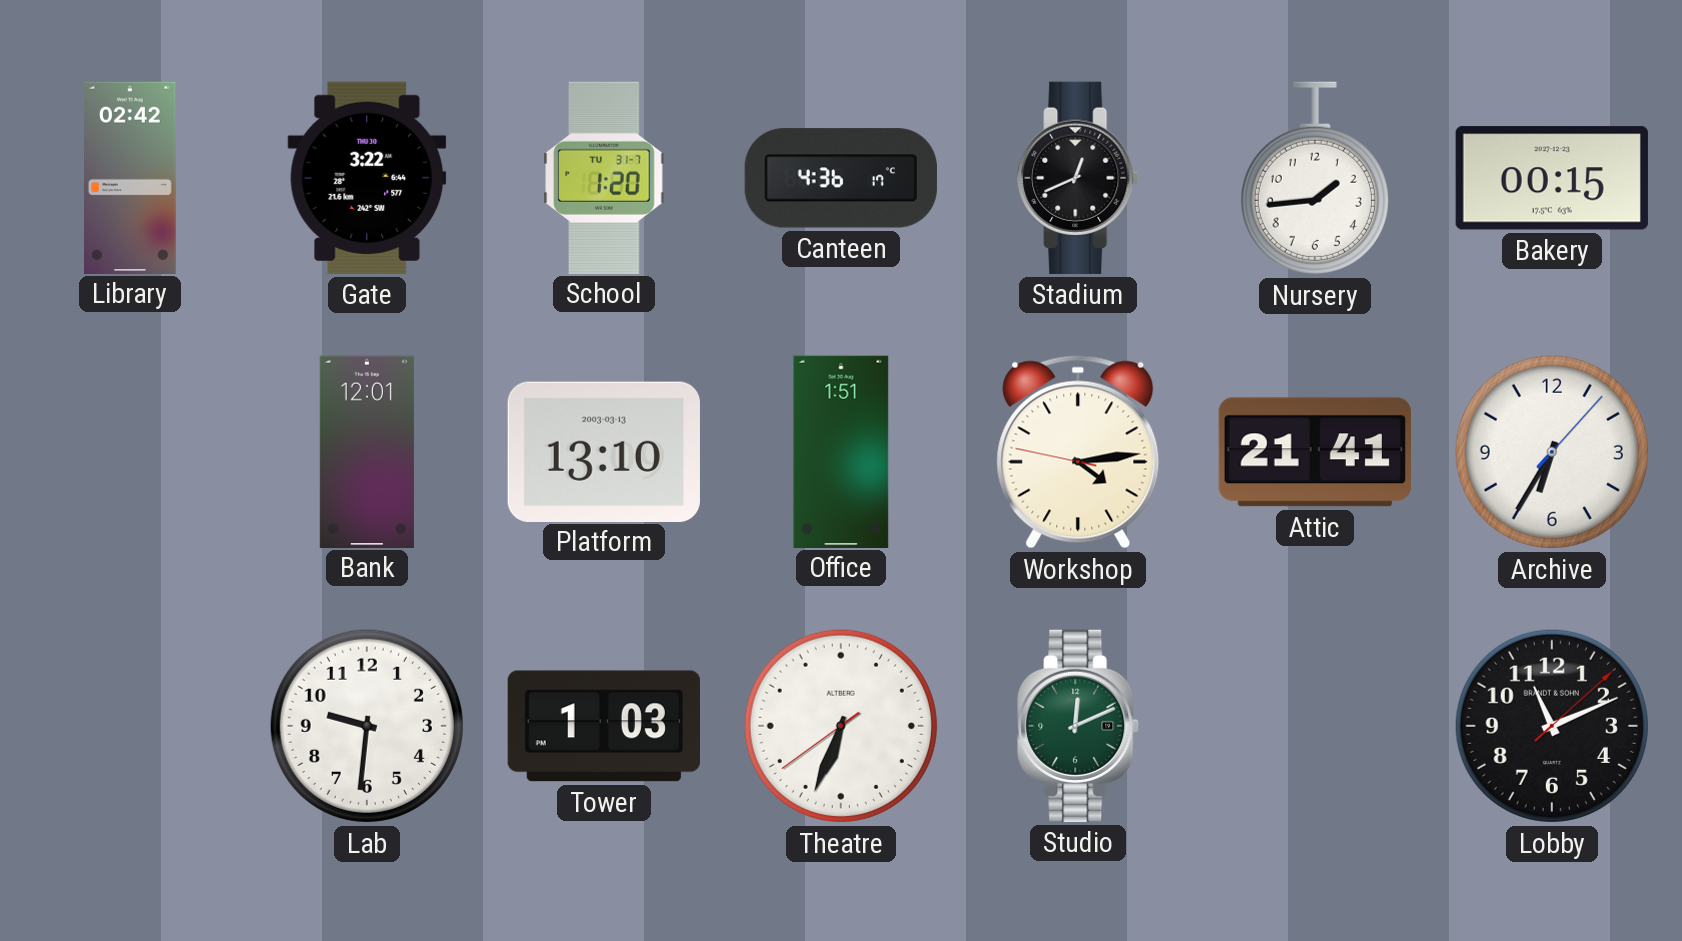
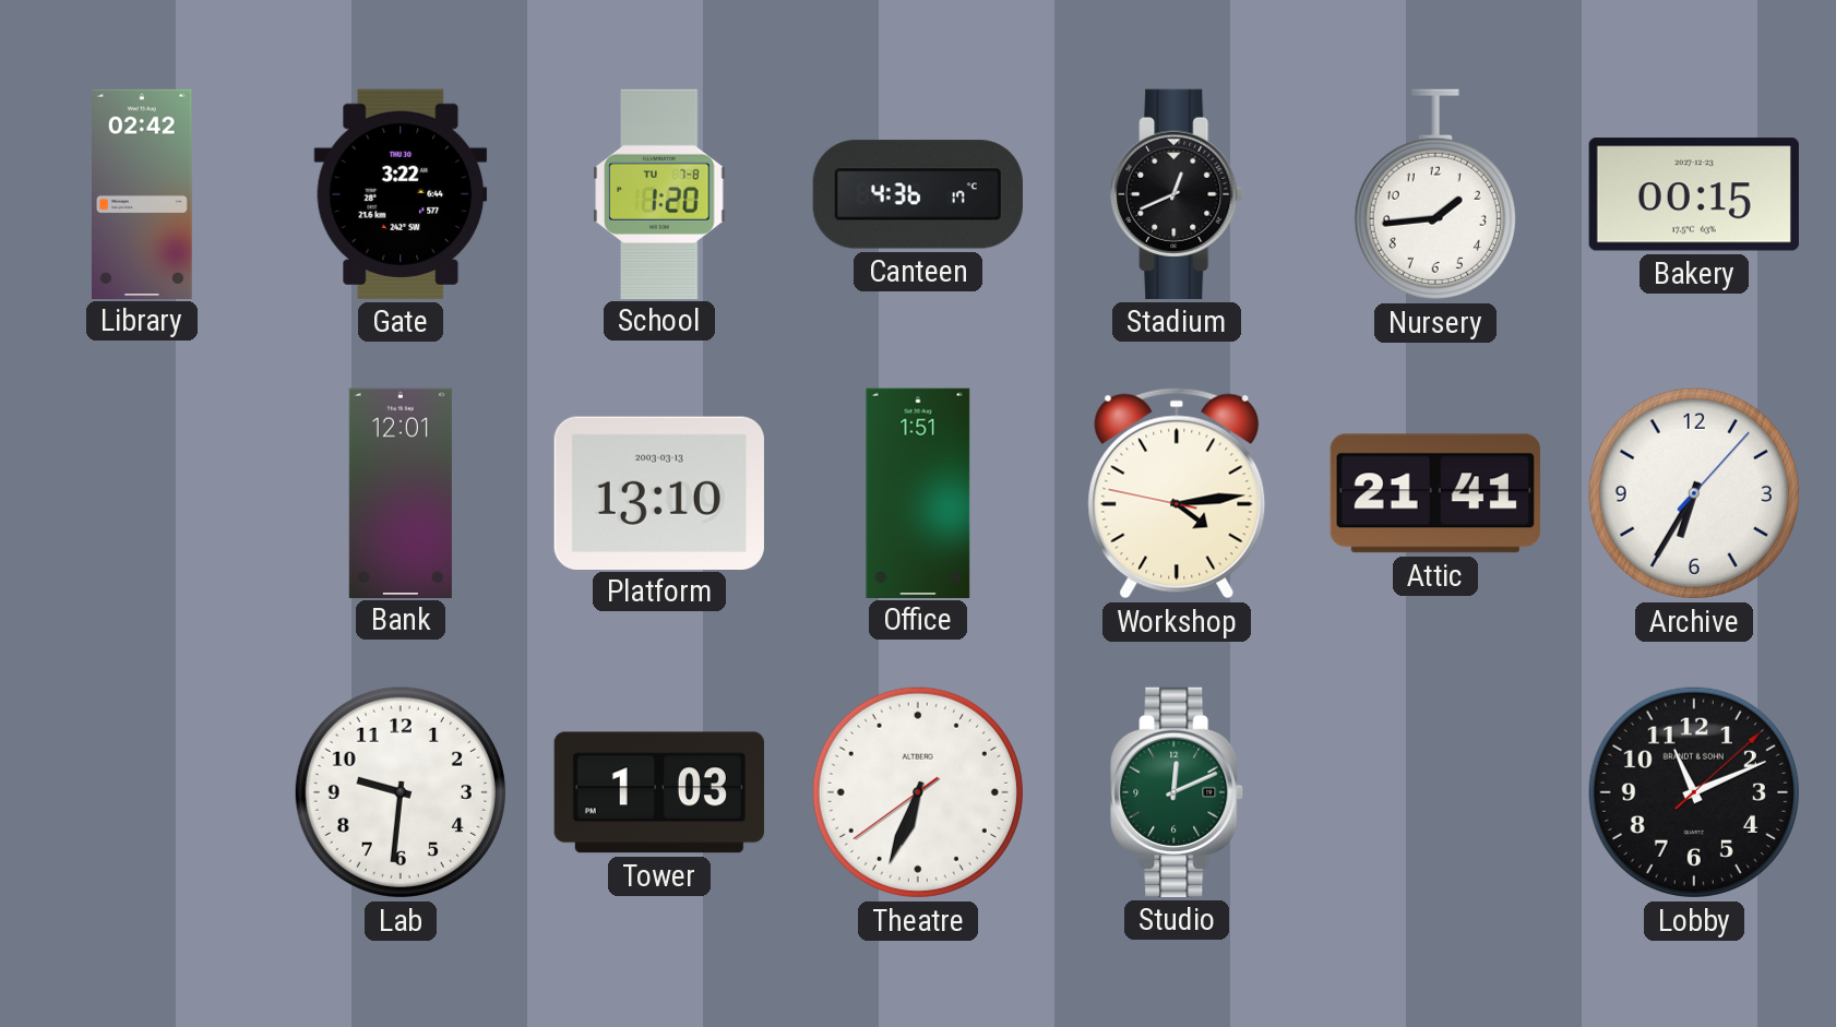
School date: TU 31-7 -> TU 7-8 (659, 193)
